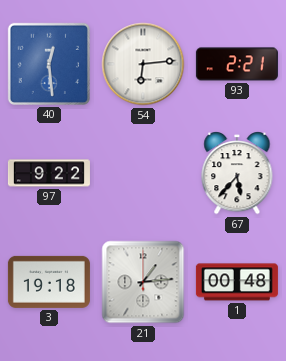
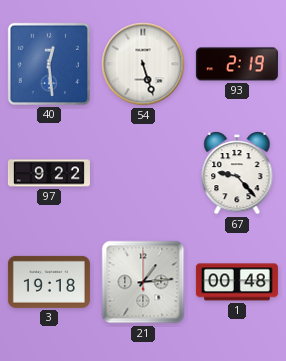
54: 6:14 -> 5:27 (143, 64)
93: 2:21 -> 2:19 (237, 64)
67: 5:37 -> 9:23 (237, 174)
